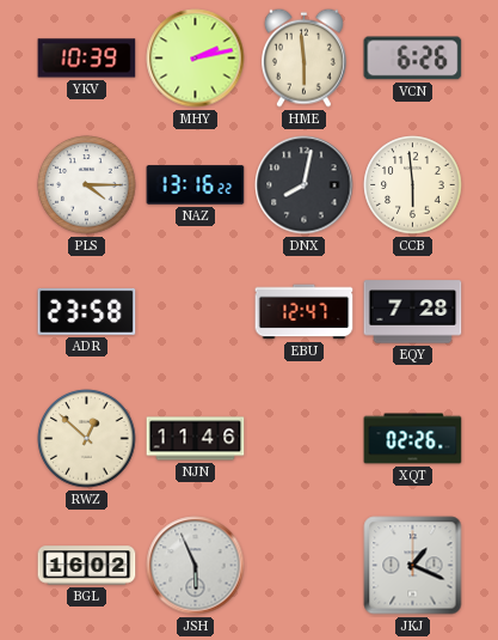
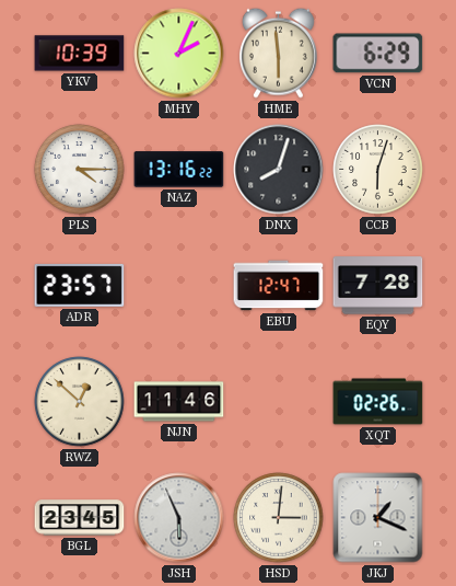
MHY: 2:13 -> 2:04 (179, 54)
VCN: 6:26 -> 6:29 (378, 54)
DNX: 8:02 -> 8:03 (279, 170)
CCB: 5:59 -> 6:03 (378, 170)
ADR: 23:58 -> 23:57 (80, 285)
BGL: 16:02 -> 23:45 (80, 518)
HSD: none -> 3:01 (279, 518)
